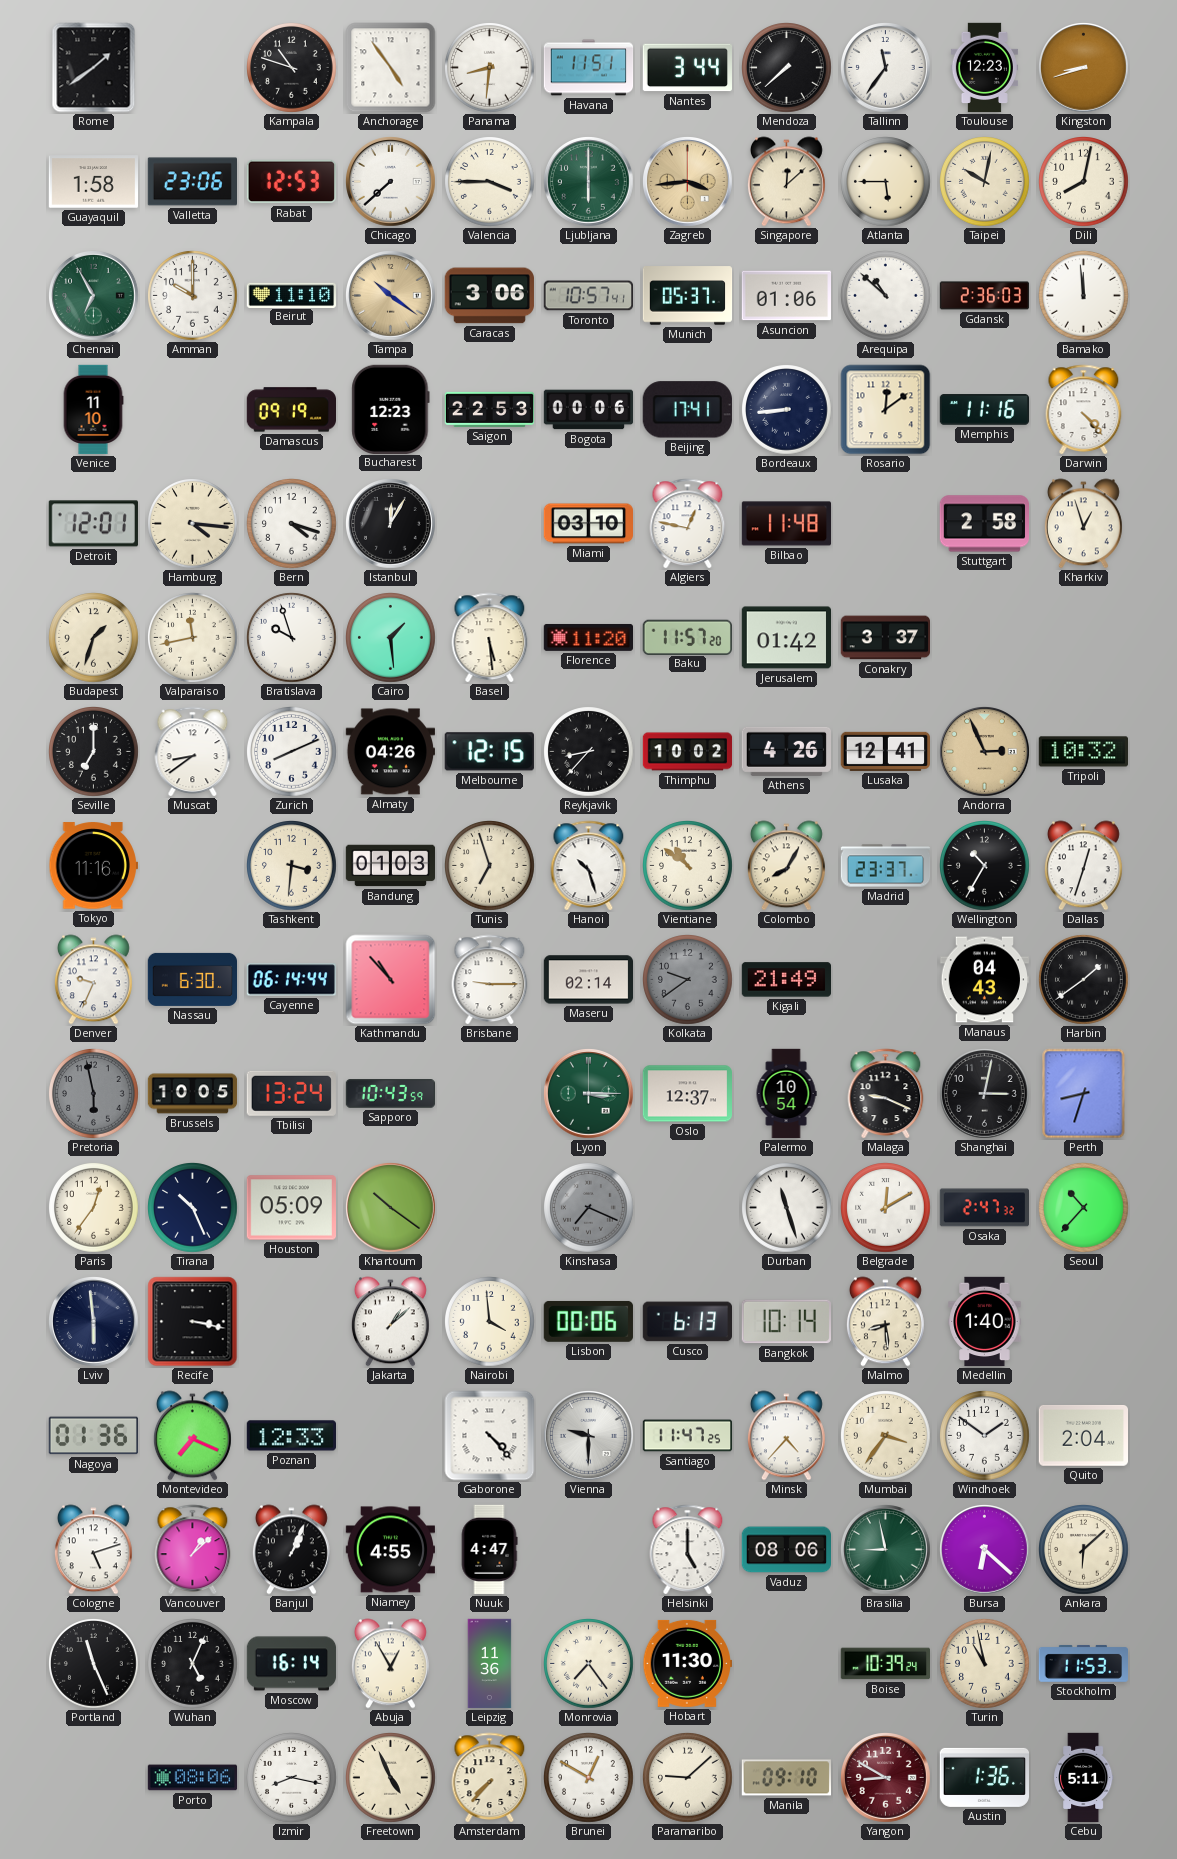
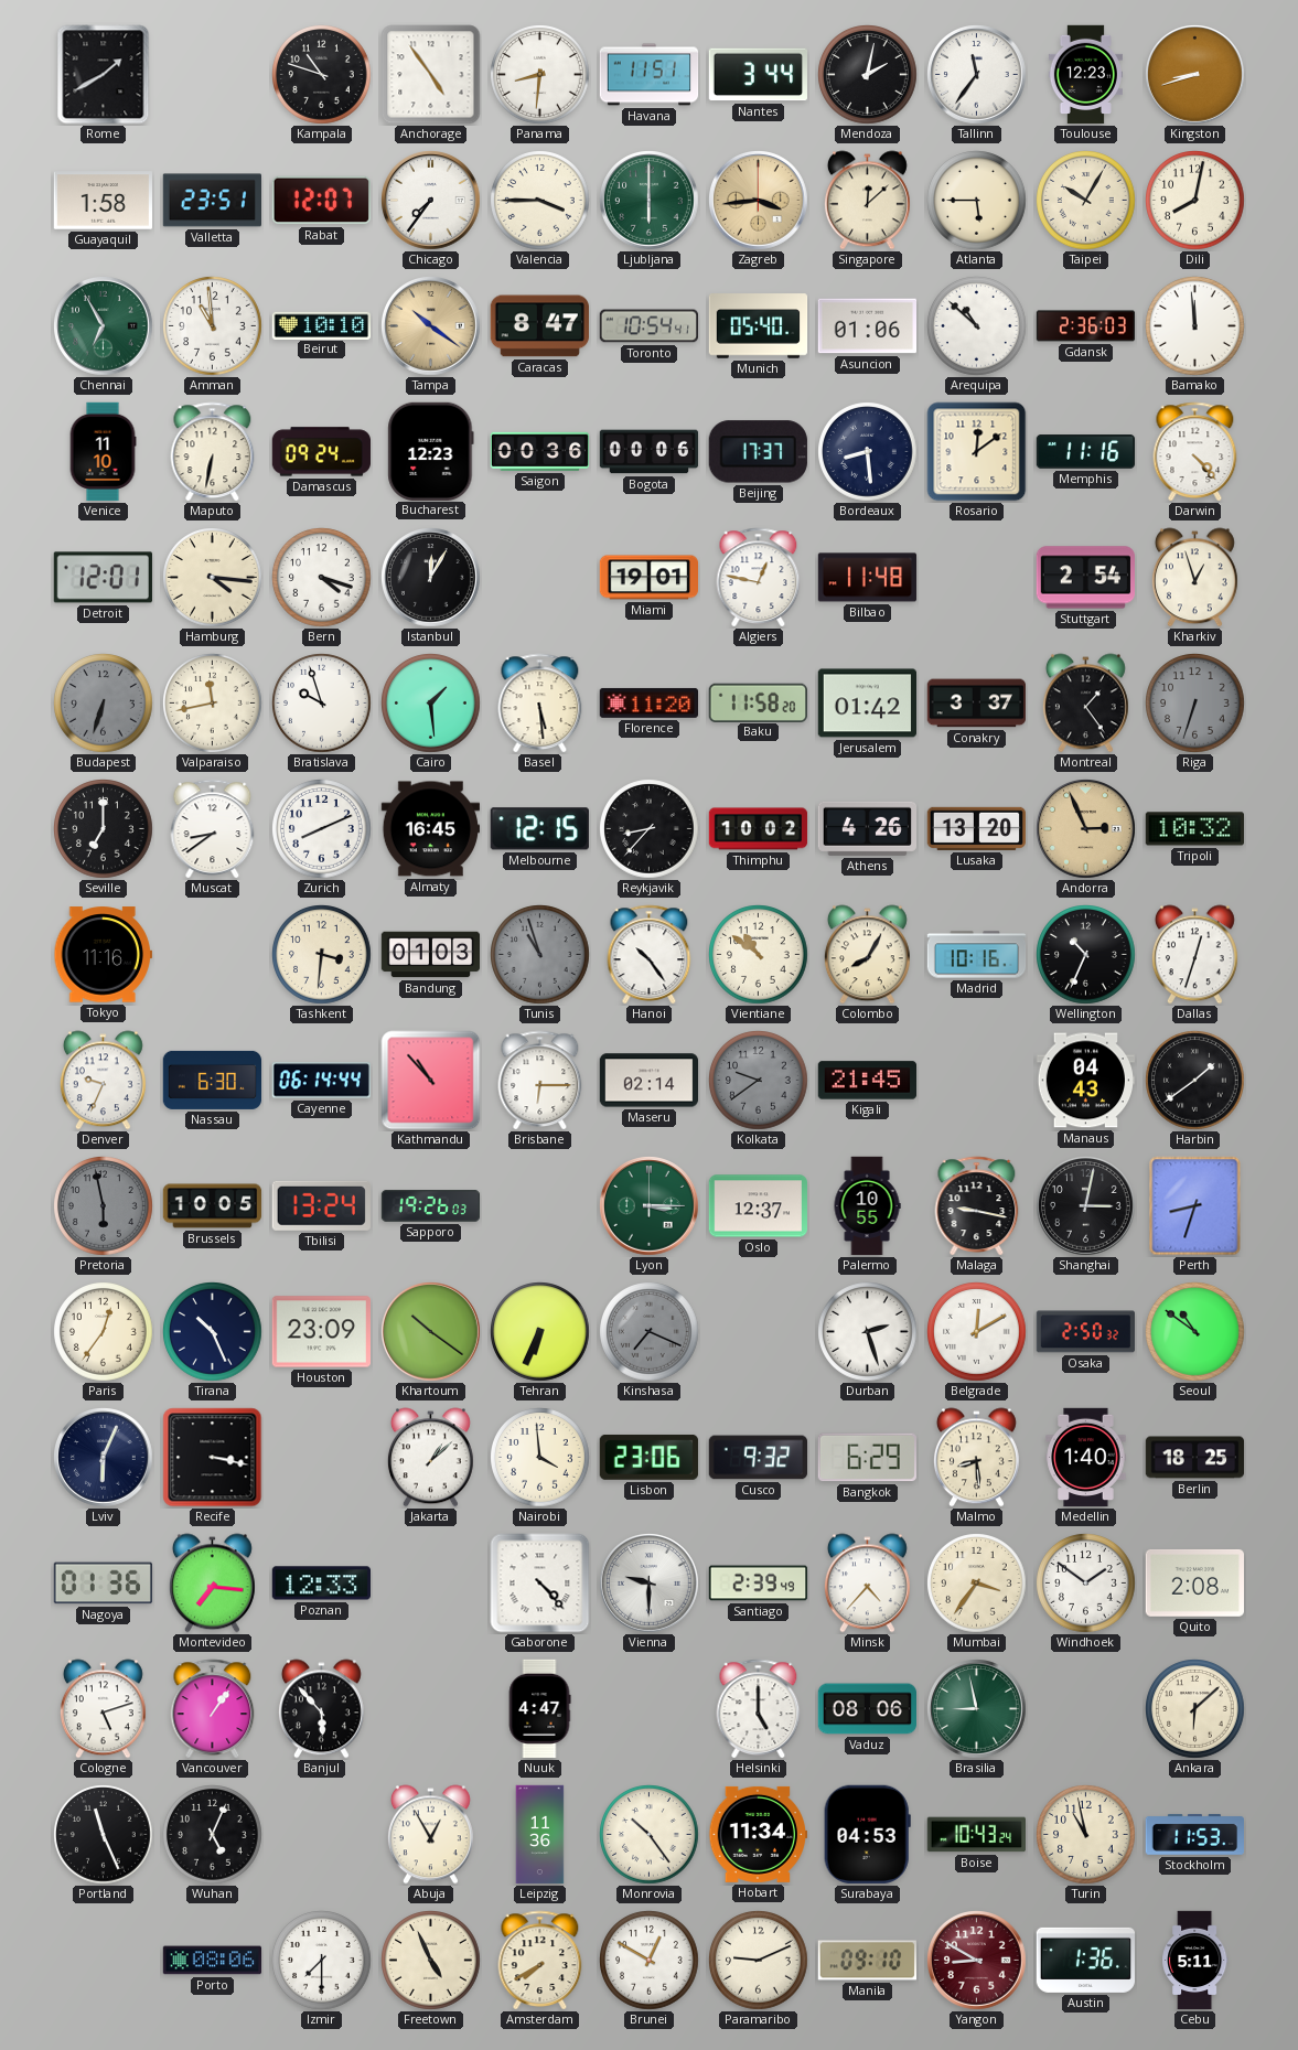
Rome: 1:39 -> 1:40 (104, 75)
Mendoza: 7:38 -> 2:02 (868, 75)
Valletta: 23:06 -> 23:51 (212, 201)
Rabat: 12:53 -> 12:07 (321, 201)
Chicago: 7:38 -> 7:36 (431, 201)
Taipei: 10:02 -> 10:05 (1086, 201)
Amman: 10:00 -> 10:59 (213, 326)
Beirut: 11:10 -> 10:10 (321, 325)
Caracas: 3:06 -> 8:47 (539, 326)
Toronto: 10:57 -> 10:54 (648, 326)
Munich: 05:37 -> 05:40 (759, 326)
Maputo: none -> 6:32 (213, 451)
Damascus: 09:19 -> 09:24 (321, 452)
Saigon: 22:53 -> 00:36 (540, 451)
Beijing: 17:41 -> 17:37 (758, 452)
Bordeaux: 8:44 -> 8:29 (868, 452)
Miami: 03:10 -> 19:01 (650, 578)
Stuttgart: 2:58 -> 2:54 (1085, 578)
Budapest: 1:33 -> 6:33 (104, 704)
Budapest dial: cream -> grey (104, 704)
Baku: 11:57 -> 11:58 (758, 702)
Montreal: none -> 1:24 (1085, 704)
Riga: none -> 6:33 (1195, 704)
Almaty: 04:26 -> 16:45 (430, 829)
Lusaka: 12:41 -> 13:20 (976, 828)
Tunis: 6:57 -> 10:57 (540, 955)
Tunis dial: cream -> grey (540, 955)
Hanoi: 10:27 -> 10:24 (650, 954)
Madrid: 23:37 -> 10:16 (977, 955)
Wellington: 10:35 -> 10:34 (1086, 955)
Brisbane: 9:15 -> 6:15 (540, 1080)
Kigali: 21:49 -> 21:45 (867, 1081)
Sapporo: 10:43 -> 19:26 (431, 1206)
Palermo: 10:54 -> 10:55 (867, 1206)
Malaga: 9:19 -> 9:17 (977, 1205)
Houston: 05:09 -> 23:09 (321, 1332)
Tehran: none -> 6:34 (540, 1332)
Durban: 11:27 -> 2:27 (868, 1332)
Osaka: 2:47 -> 2:50 (1085, 1332)
Seoul: 10:37 -> 10:51 (1195, 1332)
Lviv: 5:59 -> 6:04 (104, 1458)
Lisbon: 00:06 -> 23:06 (648, 1457)
Cusco: 6:13 -> 9:32 (758, 1458)
Bangkok: 10:14 -> 6:29 (867, 1458)
Berlin: none -> 18:25 (1195, 1458)
Montevideo: 7:19 -> 7:16 (212, 1584)
Santiago: 11:47 -> 2:39 (759, 1584)
Quito: 2:04 -> 2:08 (1194, 1582)
Vancouver: 1:08 -> 1:06 (213, 1708)
Banjul: 1:04 -> 5:53 (321, 1709)
Niamey: 4:55 -> none (390, 1550)
Bursa: 6:22 -> none (985, 1550)
Moscow: 16:14 -> none (292, 1664)
Monrovia: 7:24 -> 10:24 (650, 1835)
Hobart: 11:30 -> 11:34 (758, 1834)
Surabaya: none -> 04:53 (867, 1834)
Boise: 10:39 -> 10:43 (976, 1835)
Izmir: 8:17 -> 7:30 (322, 1961)
Amsterdam: 7:37 -> 7:40 (540, 1960)
Paramaribo: 9:08 -> 9:11 (759, 1961)
